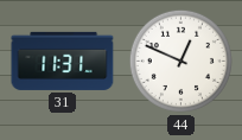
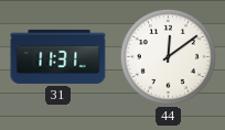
44: 12:49 -> 12:09 (168, 56)
